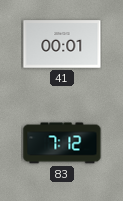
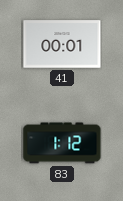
83: 7:12 -> 1:12 (62, 143)
